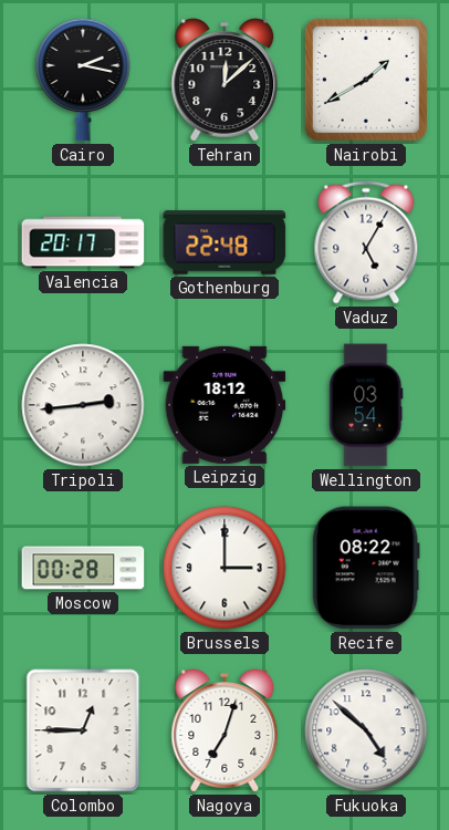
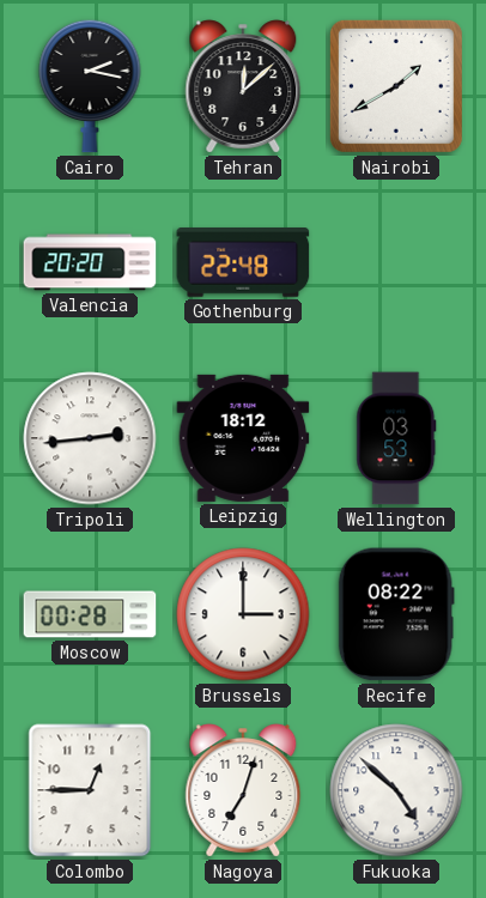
Valencia: 20:17 -> 20:20 (90, 262)
Vaduz: 5:05 -> none (366, 242)
Wellington: 03:54 -> 03:53 (396, 438)
